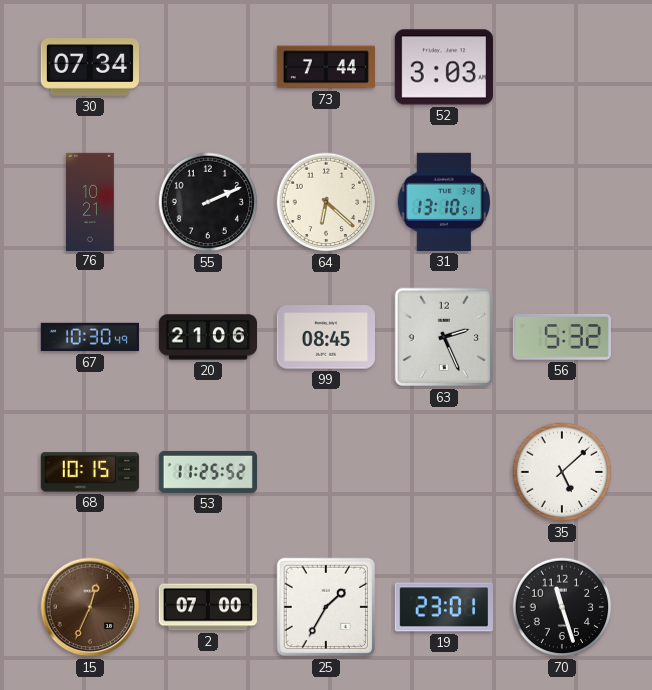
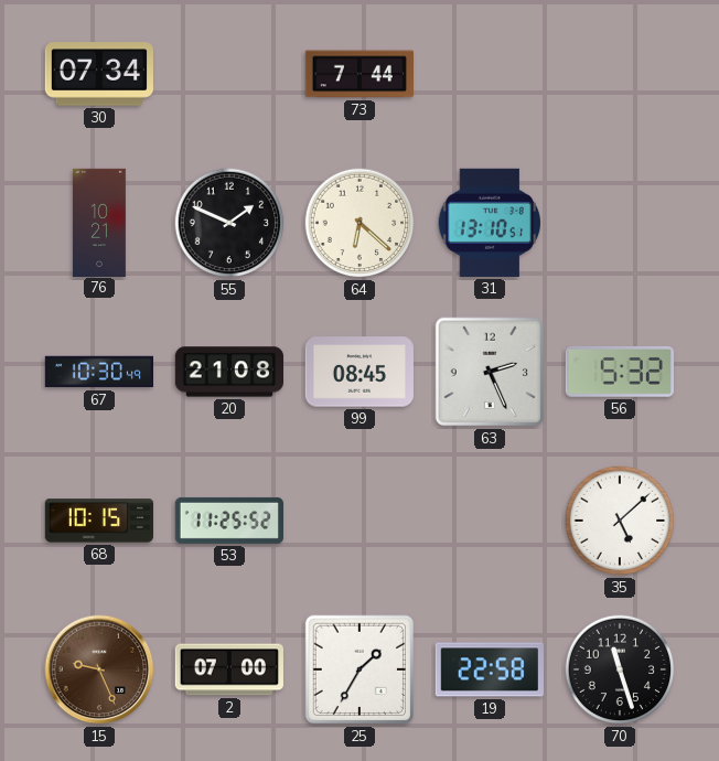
52: 3:03 -> none (444, 67)
55: 2:11 -> 1:49 (229, 223)
20: 21:06 -> 21:08 (228, 372)
15: 12:34 -> 9:26 (99, 669)
19: 23:01 -> 22:58 (490, 669)
